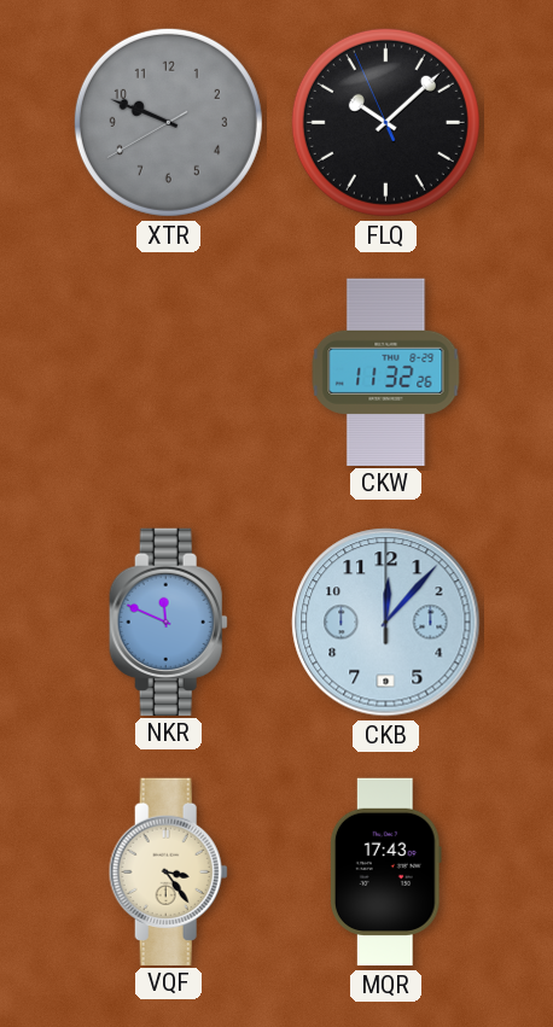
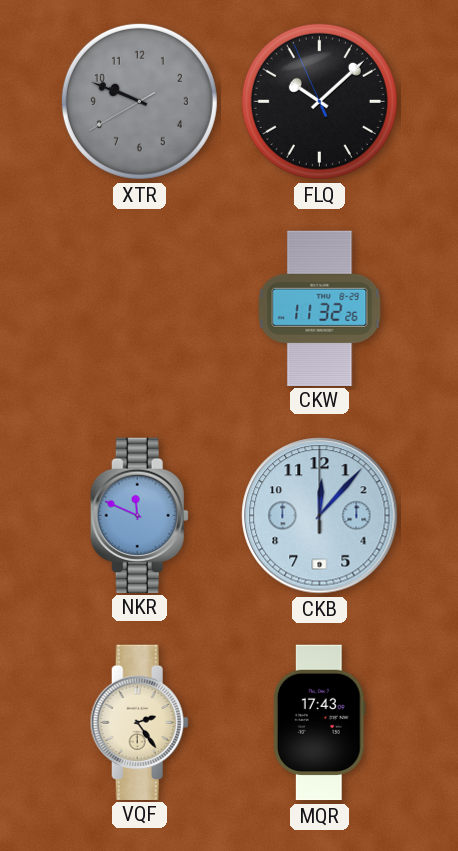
VQF: 3:24 -> 2:24 (139, 722)
